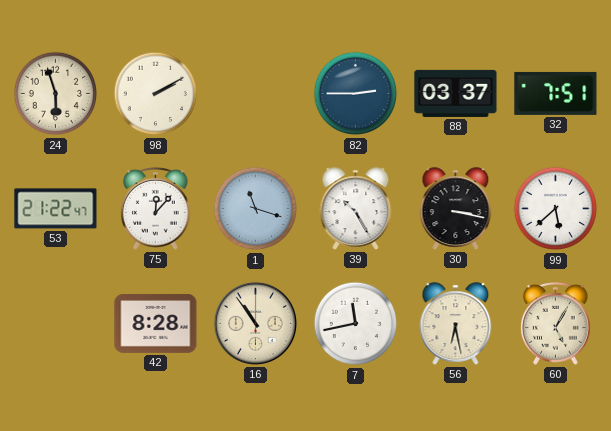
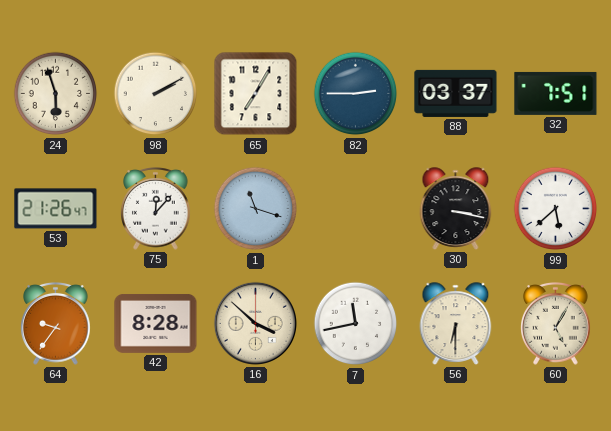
65: none -> 7:05 (256, 94)
53: 21:22 -> 21:26 (56, 209)
39: 10:25 -> none (356, 209)
64: none -> 9:36 (56, 324)
16: 10:54 -> 3:52 (255, 323)
56: 6:28 -> 6:30 (456, 324)
